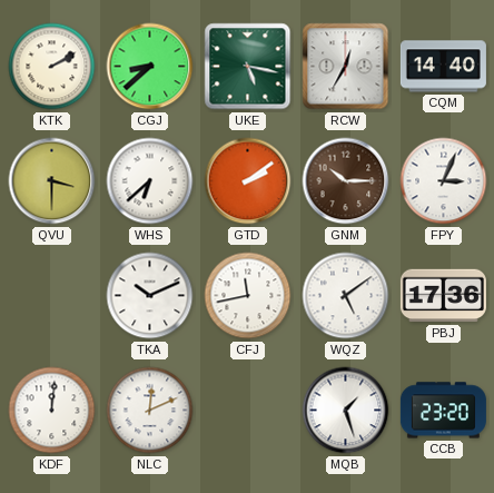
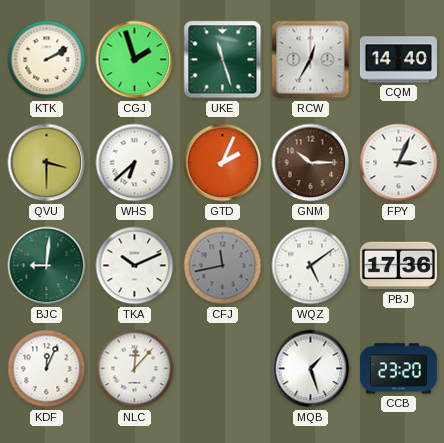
CGJ: 8:38 -> 1:57 (135, 60)
UKE: 5:17 -> 11:27 (223, 60)
GTD: 2:09 -> 2:04 (223, 163)
BJC: none -> 9:01 (47, 266)
CFJ dial: white -> grey (223, 266)
KDF: 12:01 -> 12:04 (47, 369)
NLC: 12:11 -> 12:07 (135, 369)
